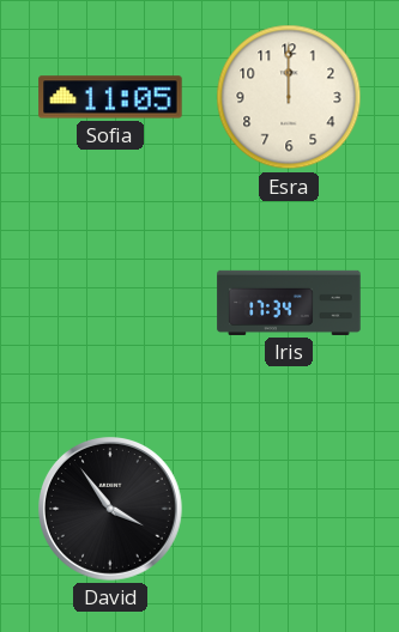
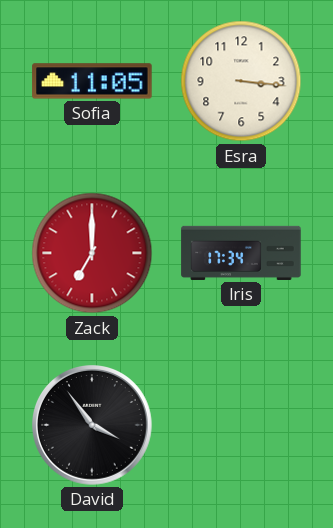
Esra: 12:00 -> 3:16 (241, 81)
Zack: none -> 7:00 (92, 253)
